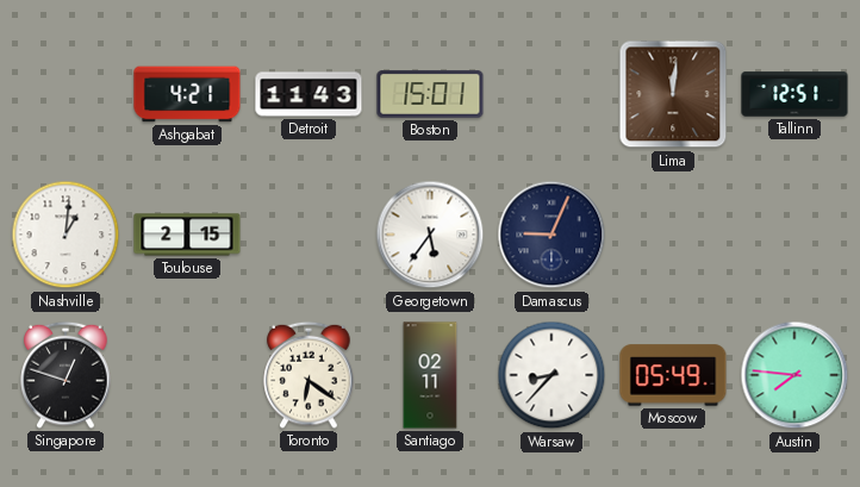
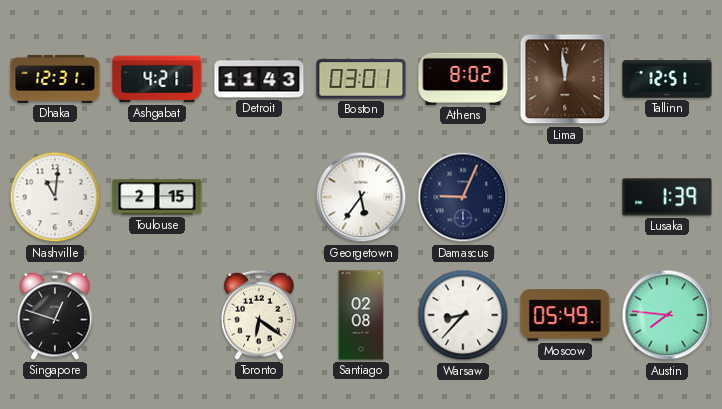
Dhaka: none -> 12:31 (55, 79)
Boston: 15:01 -> 03:01 (361, 79)
Athens: none -> 8:02 (463, 79)
Lima: 12:01 -> 11:59 (565, 79)
Nashville: 1:01 -> 11:01 (55, 197)
Lusaka: none -> 1:39 (667, 197)
Santiago: 02:11 -> 02:08 (361, 315)
